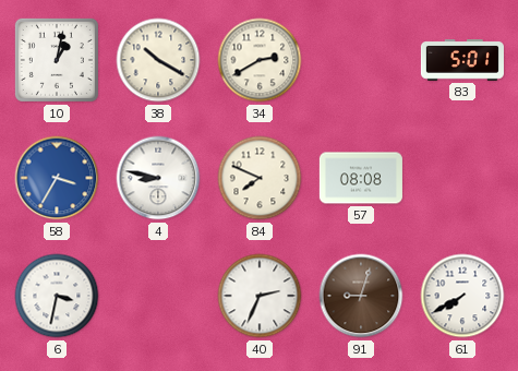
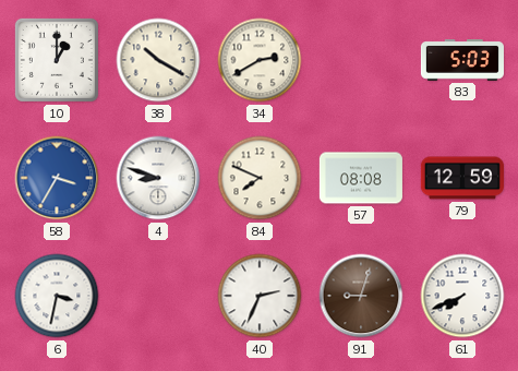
10: 1:02 -> 1:00 (57, 60)
83: 5:01 -> 5:03 (462, 60)
4: 8:47 -> 8:48 (158, 178)
79: none -> 12:59 (462, 178)
61: 7:40 -> 7:41 (462, 296)
